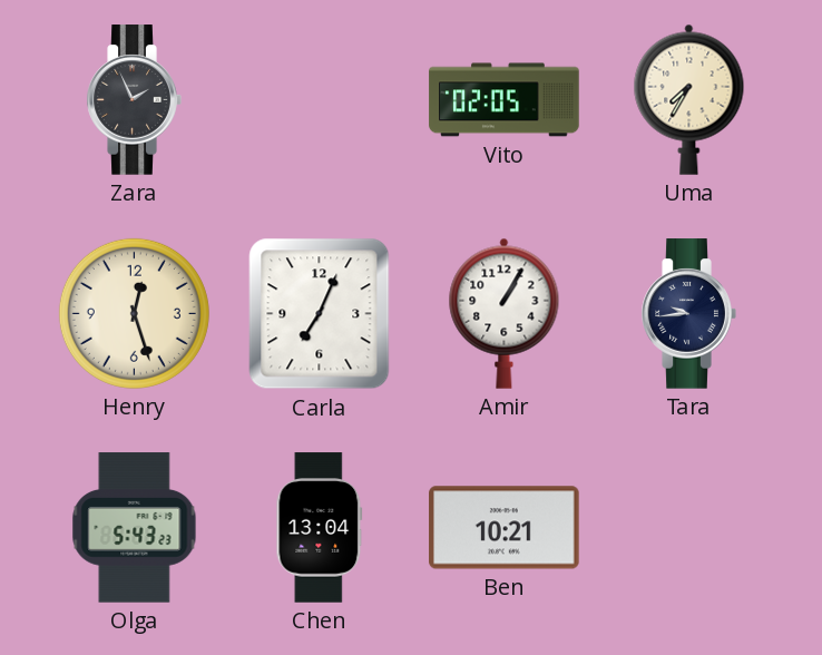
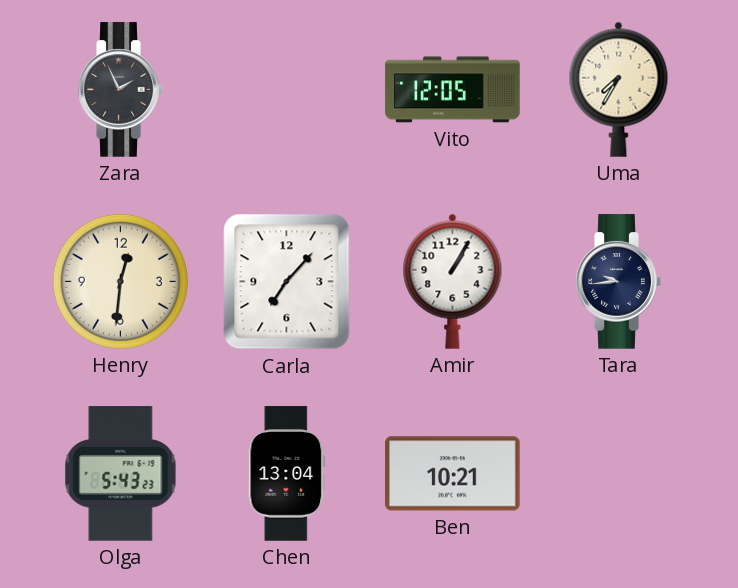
Vito: 02:05 -> 12:05 (453, 90)
Henry: 12:27 -> 12:31 (120, 281)
Carla: 7:04 -> 7:07 (287, 282)
